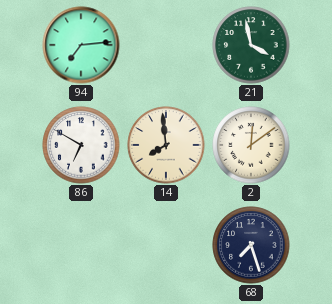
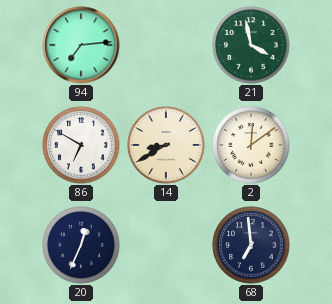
14: 7:59 -> 8:40 (166, 145)
20: none -> 12:34 (81, 245)
68: 7:27 -> 6:59 (251, 245)
